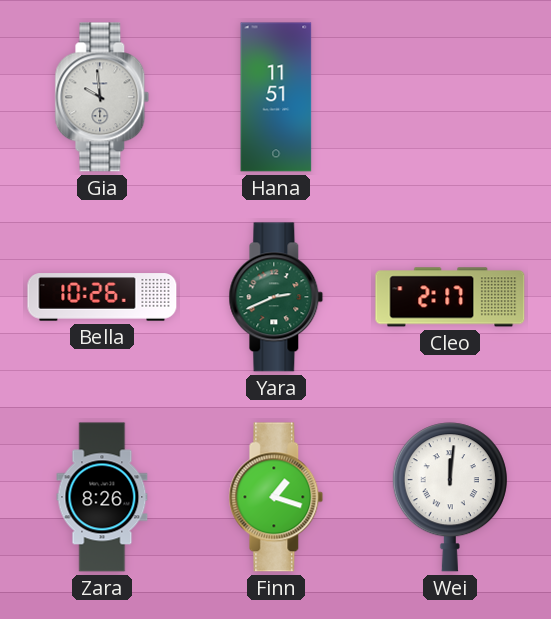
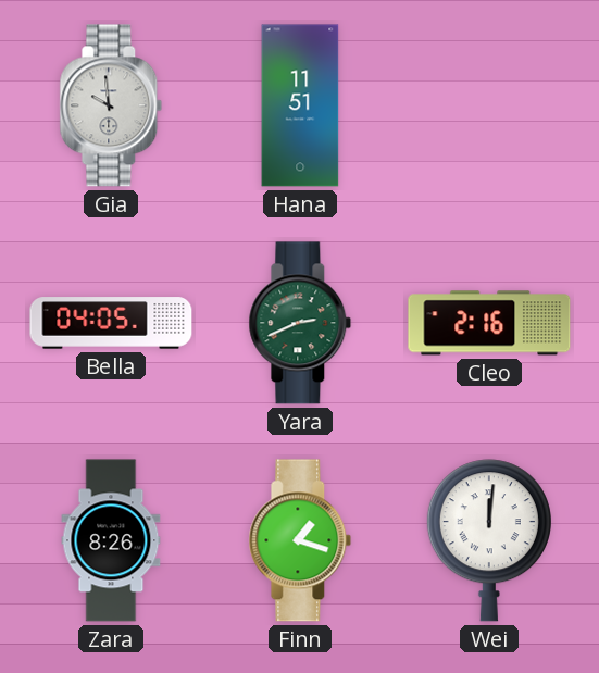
Bella: 10:26 -> 04:05 (111, 323)
Cleo: 2:17 -> 2:16 (489, 323)
